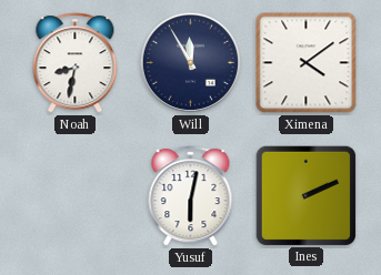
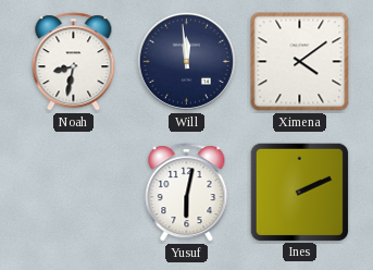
Will: 11:55 -> 11:59 (186, 61)
